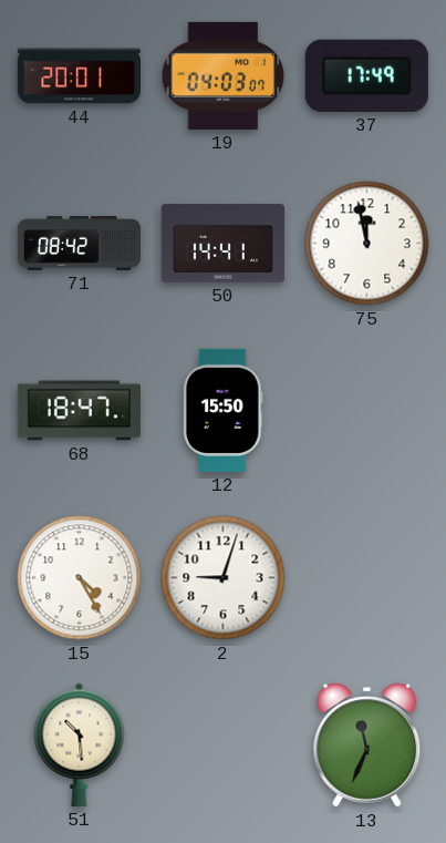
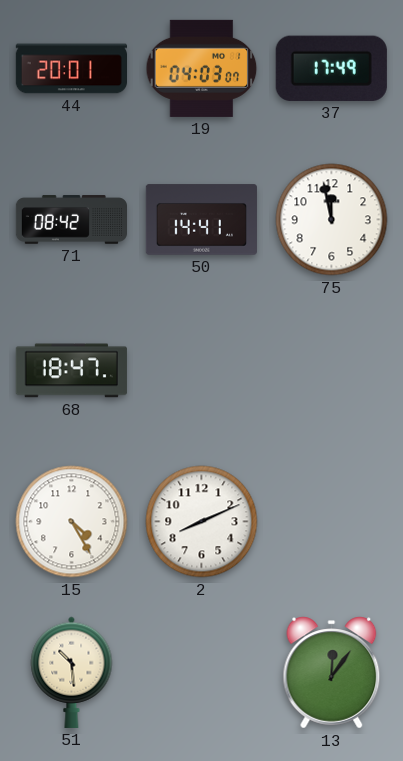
12: 15:50 -> none (224, 410)
2: 9:03 -> 8:11 (202, 522)
13: 11:34 -> 12:06 (332, 673)
